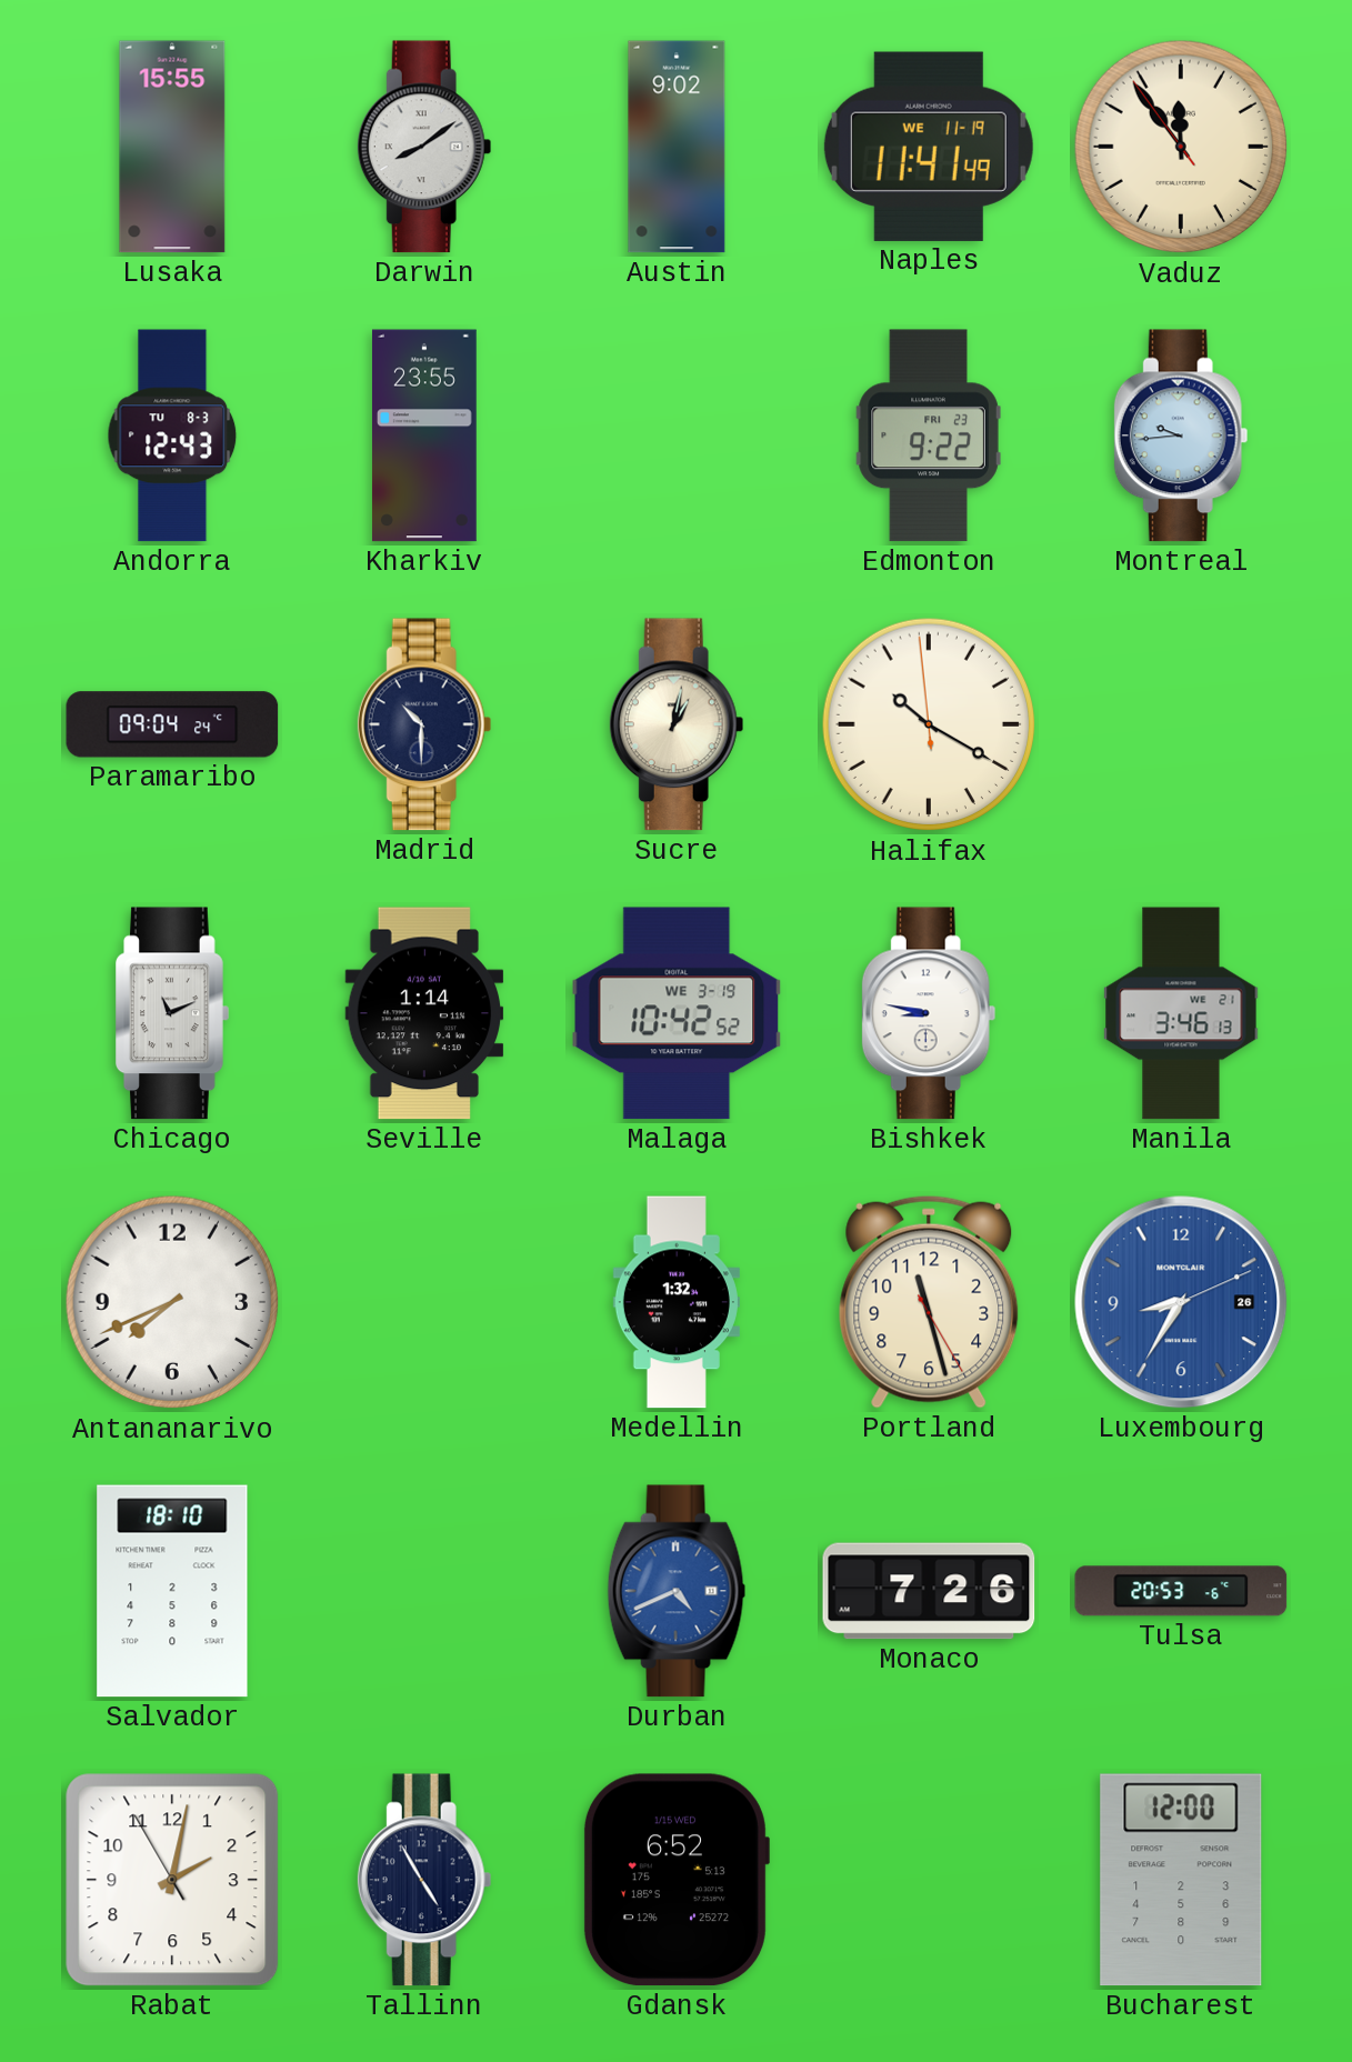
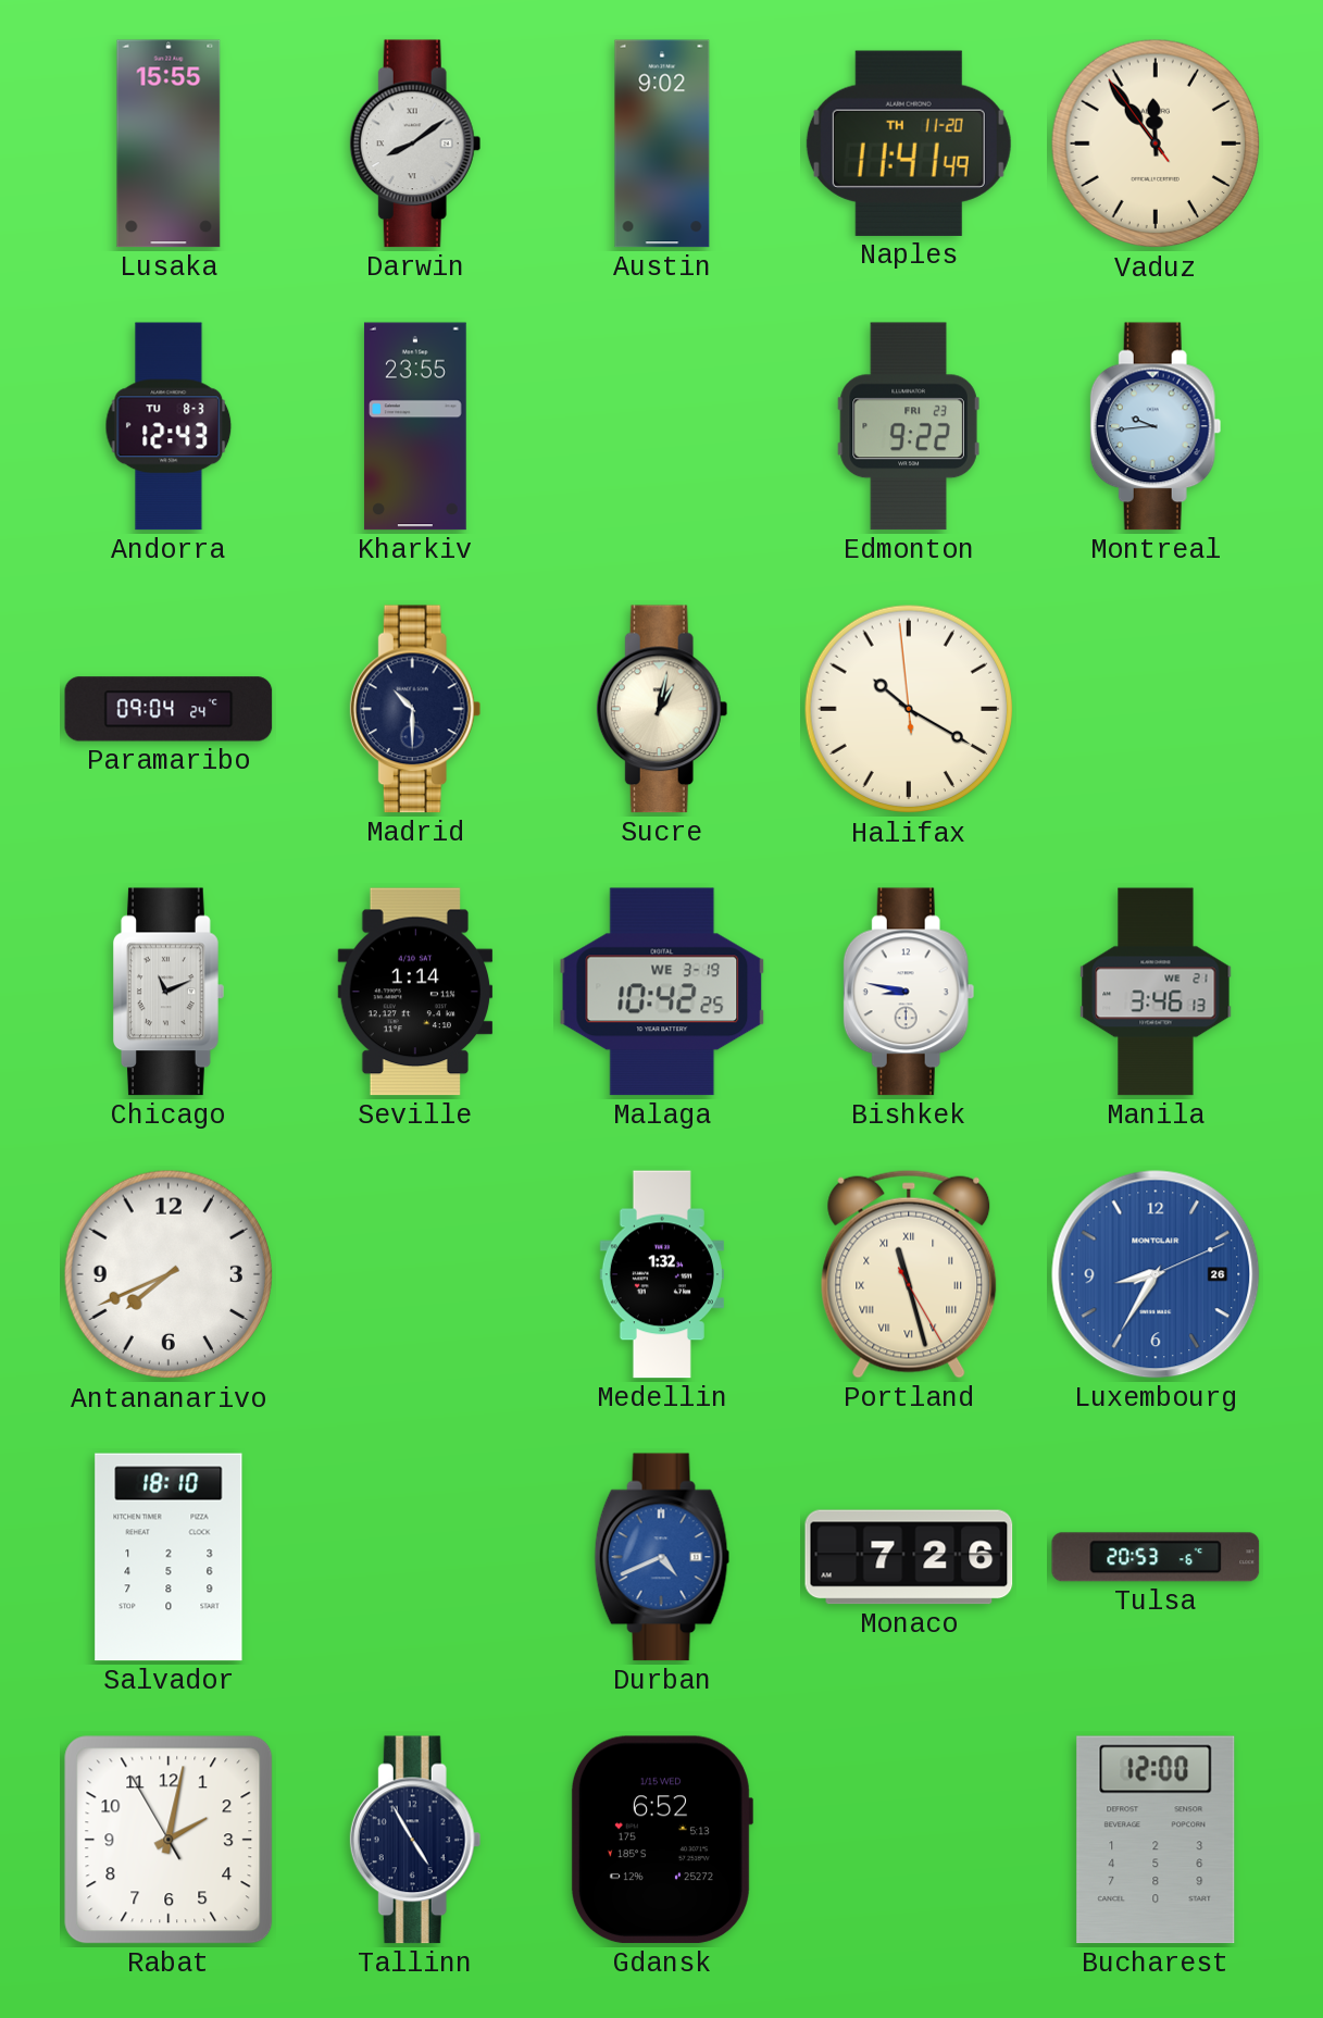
Naples date: WE 11-19 -> TH 11-20 (909, 144)
Malaga: 10:42:52 -> 10:42:25 (662, 992)
Portland numerals: Arabic -> Roman (909, 1274)
